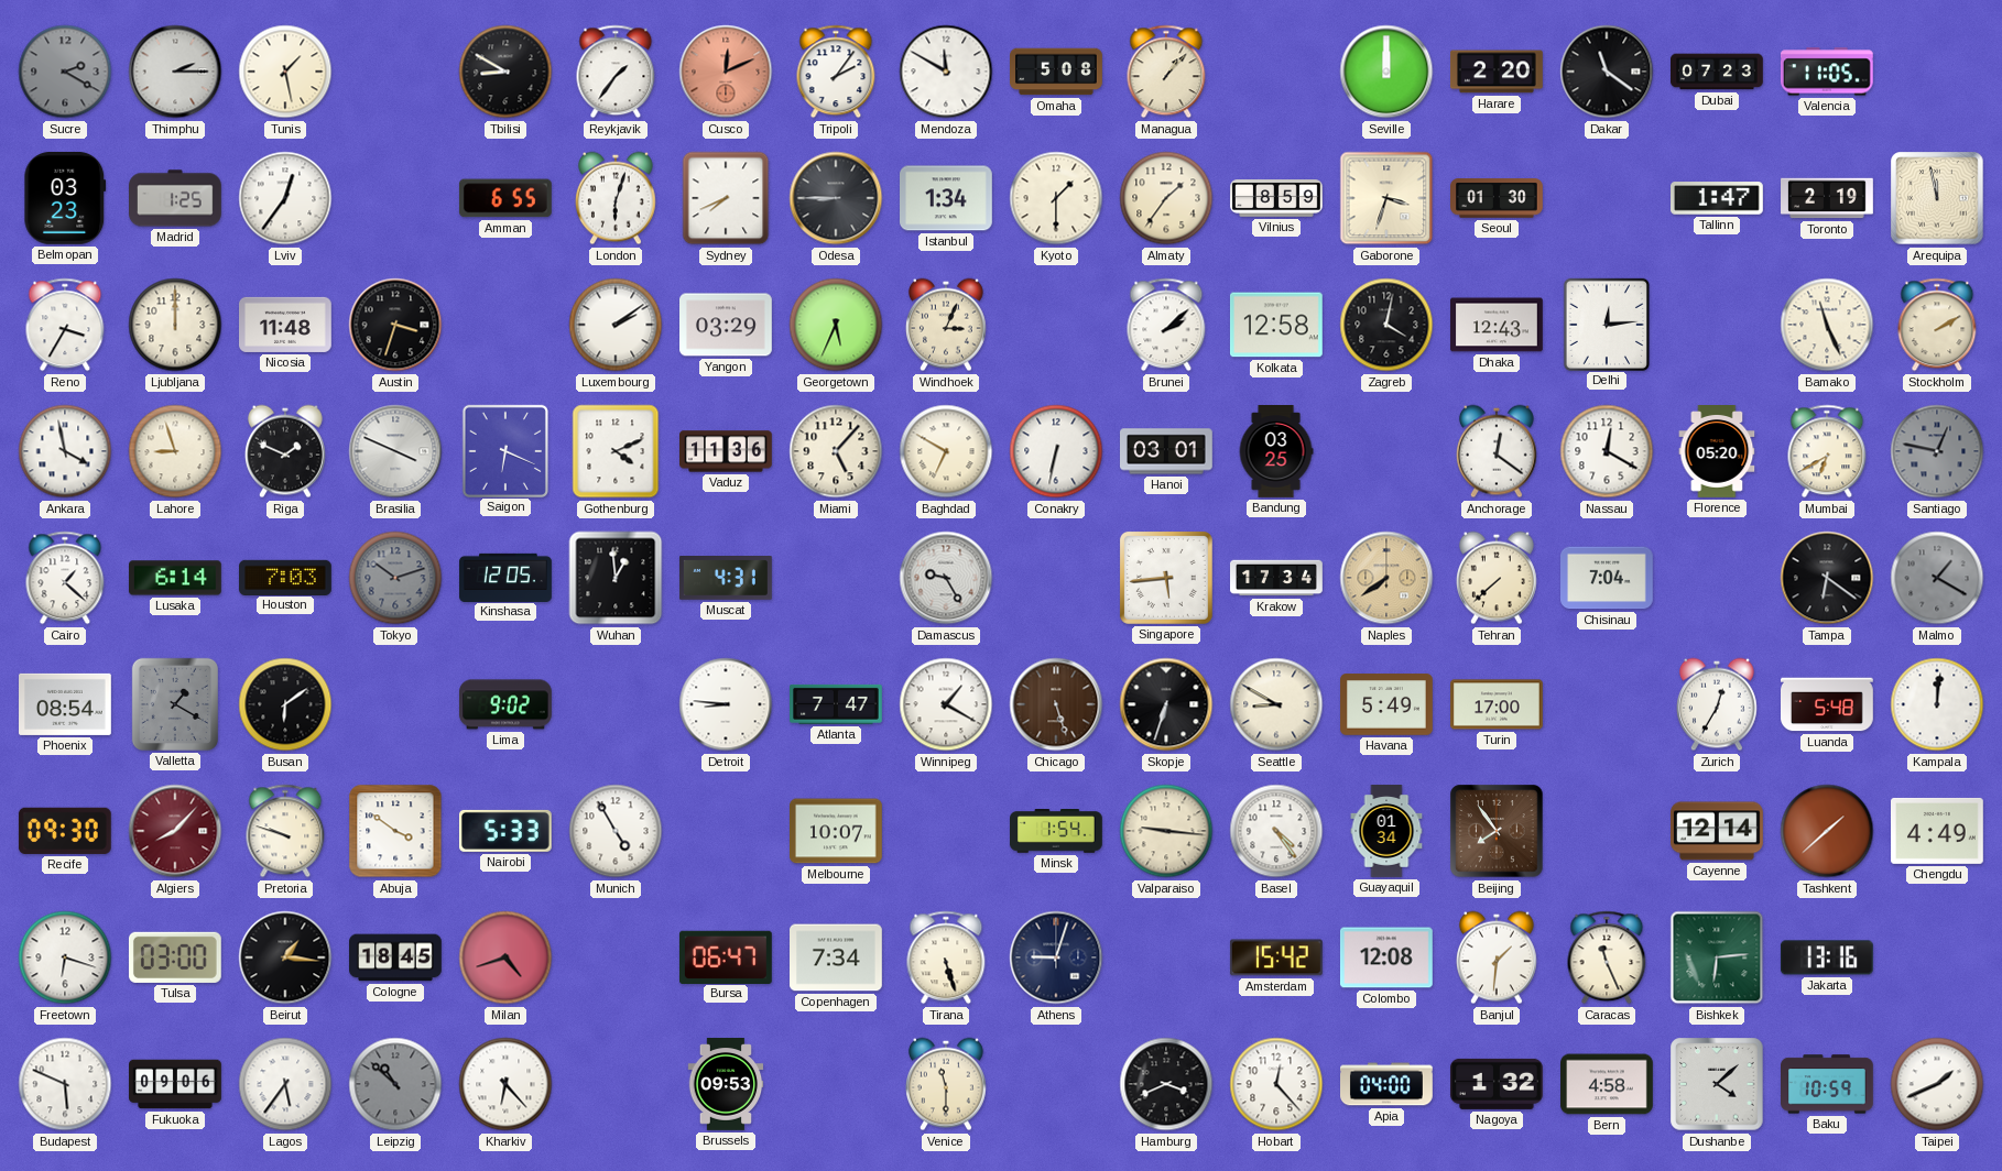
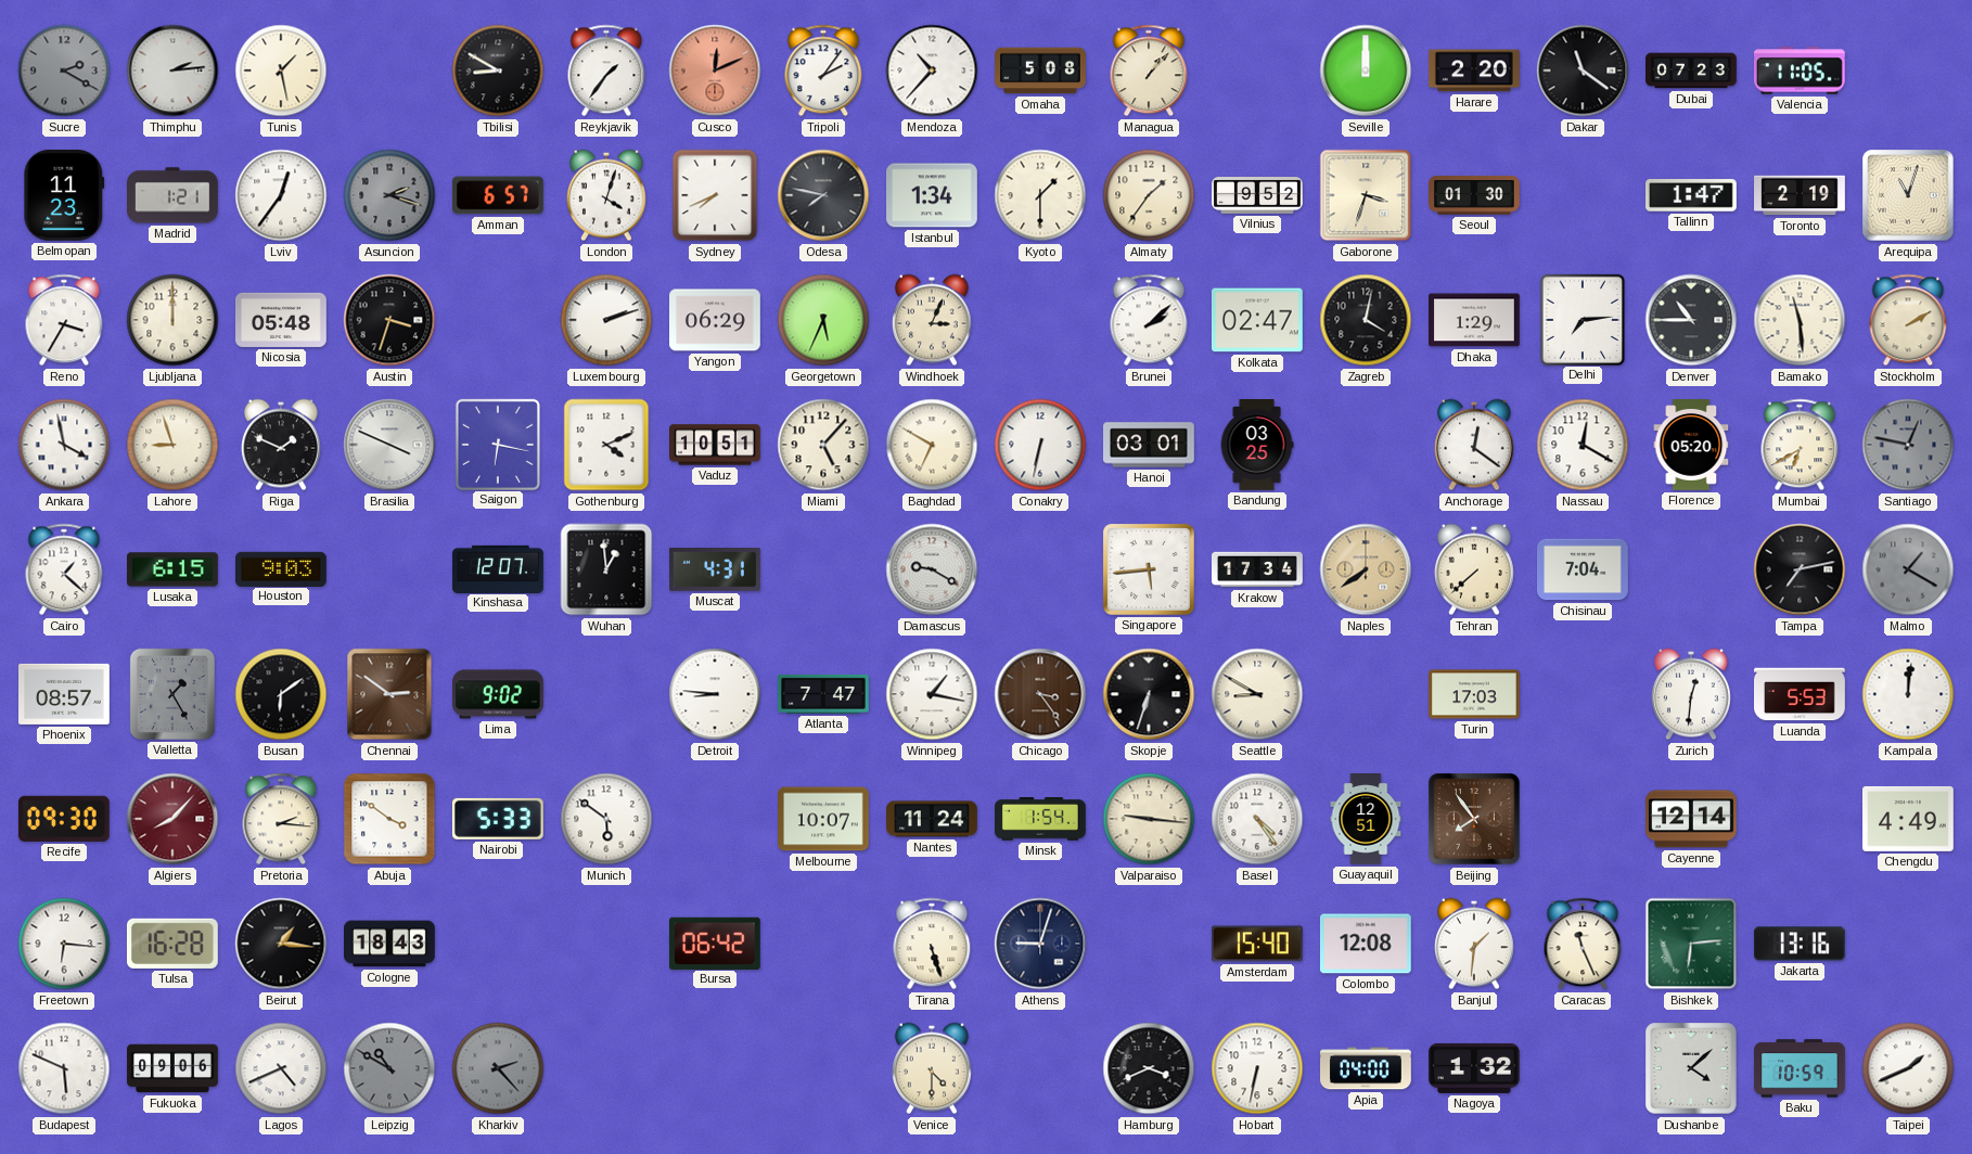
Thimphu: 2:15 -> 2:14 (172, 70)
Mendoza: 11:50 -> 10:37 (932, 70)
Belmopan: 03:23 -> 11:23 (64, 195)
Madrid: 1:25 -> 1:21 (174, 195)
Asuncion: none -> 2:18 (389, 195)
Amman: 6:55 -> 6:57 (498, 195)
London: 6:03 -> 4:03 (606, 195)
Odesa: 8:45 -> 7:47 (823, 195)
Vilnius: 8:59 -> 9:52 (1257, 195)
Arequipa: 11:58 -> 11:03 (1908, 195)
Nicosia: 11:48 -> 05:48 (282, 320)
Luxembourg: 2:09 -> 2:12 (606, 320)
Yangon: 03:29 -> 06:29 (716, 320)
Kolkata: 12:58 -> 02:47 (1257, 320)
Dhaka: 12:43 -> 1:29 (1475, 320)
Delhi: 12:14 -> 7:14 (1583, 319)
Denver: none -> 10:45 (1691, 320)
Bamako: 11:26 -> 11:29 (1800, 320)
Saigon: 6:19 -> 6:17 (498, 444)
Vaduz: 11:36 -> 10:51 (716, 445)
Lusaka: 6:14 -> 6:15 (174, 569)
Houston: 7:03 -> 9:03 (282, 568)
Tokyo: 10:12 -> none (395, 578)
Kinshasa: 12:05 -> 12:07 (498, 568)
Damascus: 9:25 -> 9:20 (932, 569)
Tampa: 6:21 -> 7:13 (1800, 569)
Phoenix: 08:54 -> 08:57 (65, 694)
Valletta: 1:20 -> 1:25 (172, 694)
Chennai: none -> 2:51 (389, 694)
Winnipeg: 1:20 -> 1:17 (932, 694)
Chicago: 5:27 -> 3:24 (1040, 694)
Havana: 5:49 -> none (1388, 704)
Turin: 17:00 -> 17:03 (1475, 694)
Zurich: 12:35 -> 12:31 (1691, 694)
Luanda: 5:48 -> 5:53 (1801, 694)
Pretoria: 9:48 -> 2:16 (281, 819)
Munich: 4:55 -> 5:51 (606, 819)
Nantes: none -> 11:24 (933, 819)
Guayaquil: 01:34 -> 12:51 (1366, 819)
Tashkent: 1:38 -> none (1827, 831)
Freetown: 6:18 -> 6:16 (64, 944)
Tulsa: 03:00 -> 16:28 (172, 944)
Cologne: 18:45 -> 18:43 (390, 944)
Milan: 4:42 -> none (505, 957)
Bursa: 06:47 -> 06:42 (715, 943)
Copenhagen: 7:34 -> none (837, 957)
Amsterdam: 15:42 -> 15:40 (1257, 944)
Lagos: 5:36 -> 4:41 (281, 1068)
Leipzig: 10:52 -> 10:50 (389, 1068)
Kharkiv: 6:23 -> 2:23 (498, 1068)
Kharkiv dial: white -> grey (498, 1068)
Brussels: 09:53 -> none (726, 1085)
Venice: 11:30 -> 4:30 (932, 1068)
Hobart: 12:23 -> 6:32 (1257, 1068)
Bern: 4:58 -> none (1608, 1084)
